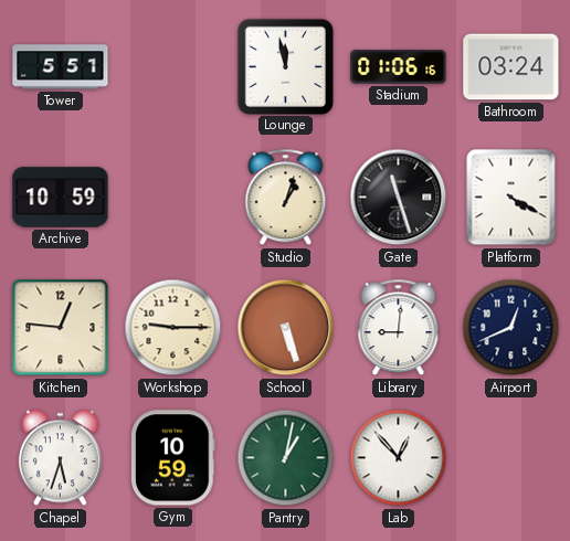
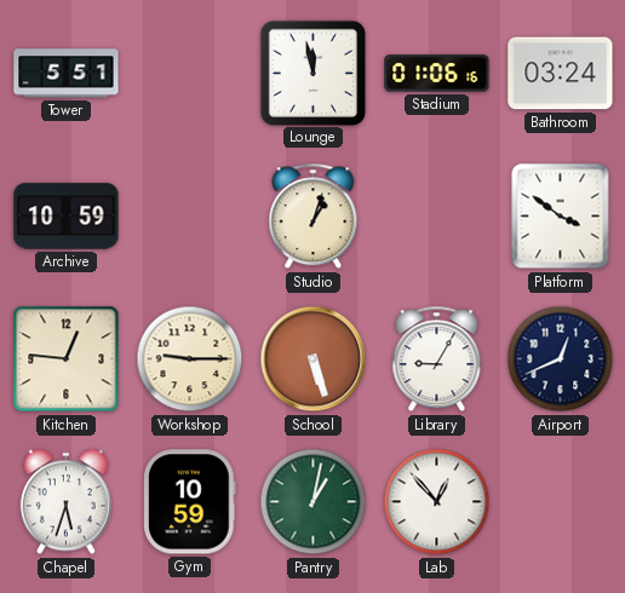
Gate: 11:27 -> none (399, 198)
Platform: 4:20 -> 3:51 (561, 217)
Library: 9:01 -> 9:05 (437, 359)
